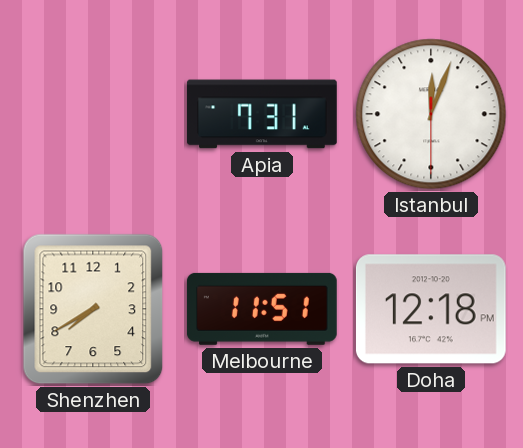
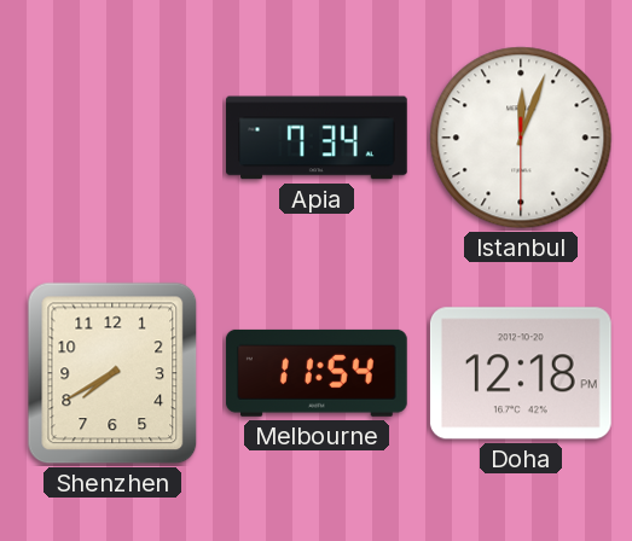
Apia: 7:31 -> 7:34 (318, 138)
Melbourne: 11:51 -> 11:54 (317, 373)
